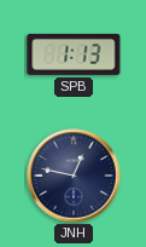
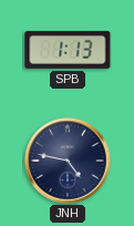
JNH: 12:47 -> 4:47 (68, 161)
